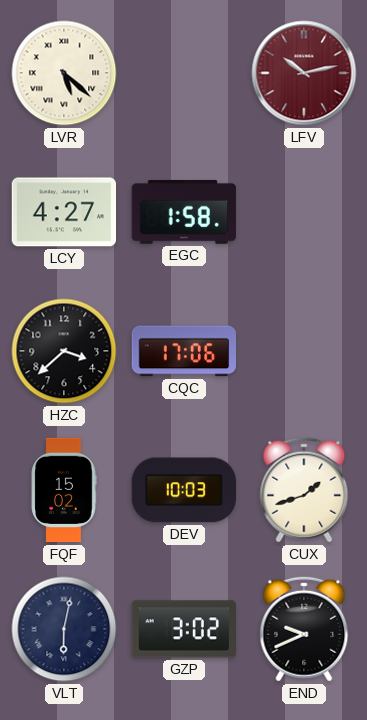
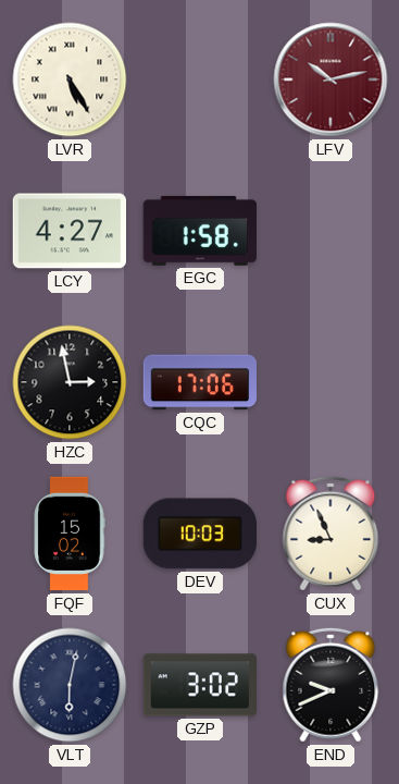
LVR: 5:22 -> 5:25 (70, 79)
HZC: 3:38 -> 2:58 (70, 382)
CUX: 1:42 -> 8:56 (331, 534)
